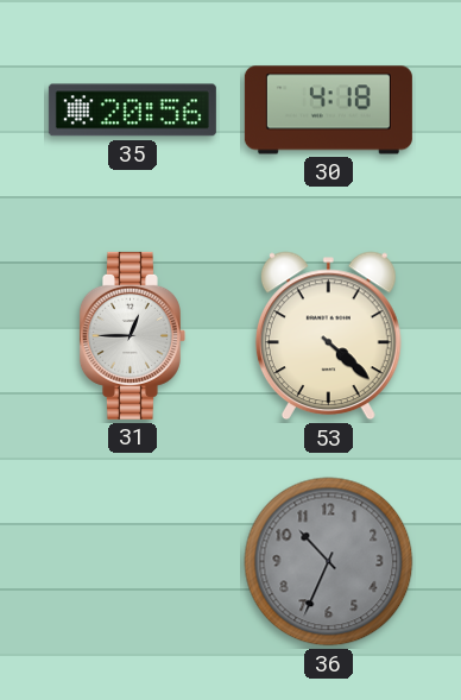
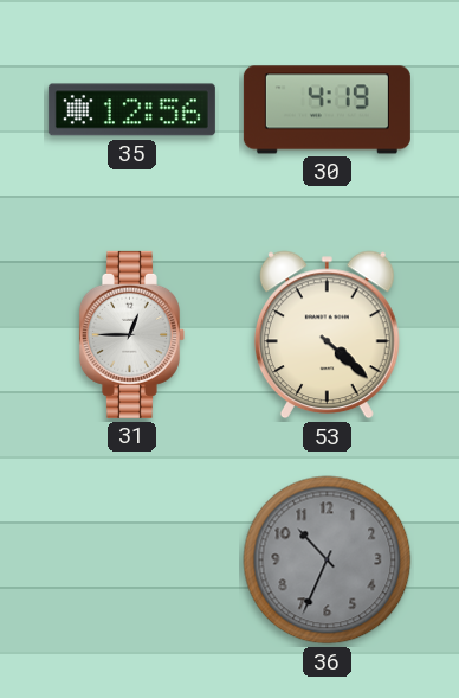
35: 20:56 -> 12:56 (131, 110)
30: 4:18 -> 4:19 (327, 110)
